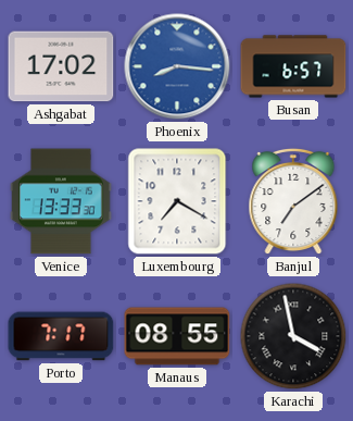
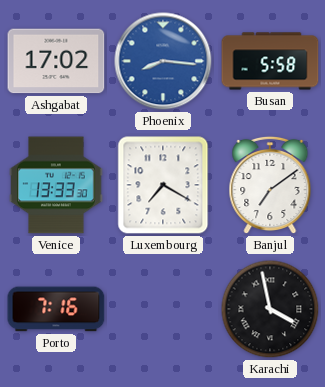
Busan: 6:57 -> 5:58 (270, 61)
Porto: 7:17 -> 7:16 (56, 309)
Manaus: 08:55 -> none (177, 336)
